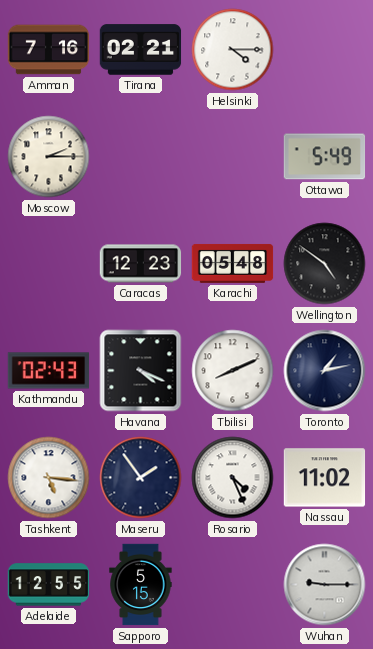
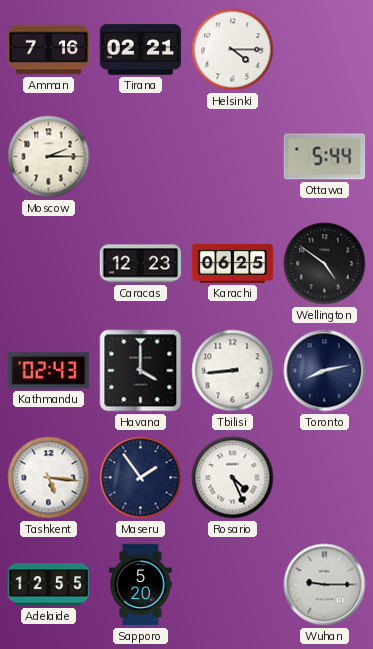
Ottawa: 5:49 -> 5:44 (325, 157)
Karachi: 05:48 -> 06:25 (233, 263)
Havana: 4:19 -> 4:00 (141, 371)
Tbilisi: 8:11 -> 8:44 (233, 371)
Toronto: 1:13 -> 8:13 (325, 371)
Nassau: 11:02 -> none (325, 478)
Sapporo: 5:15 -> 5:20 (141, 585)
